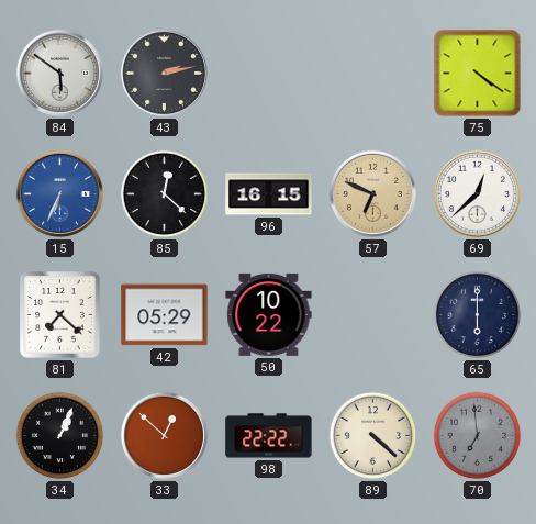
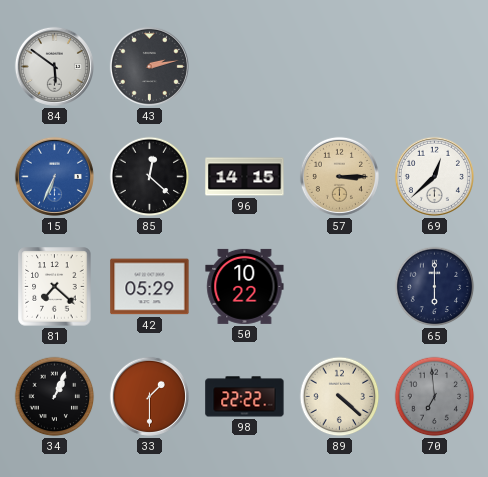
75: 4:21 -> none (478, 74)
96: 16:15 -> 14:15 (245, 177)
57: 6:49 -> 3:15 (339, 176)
33: 12:52 -> 1:30 (149, 396)
